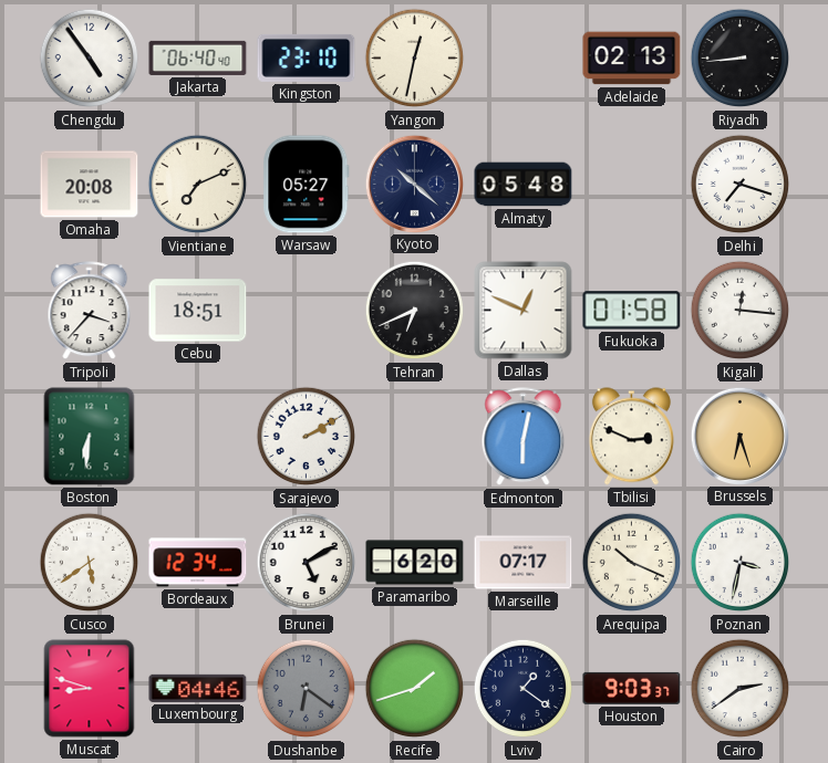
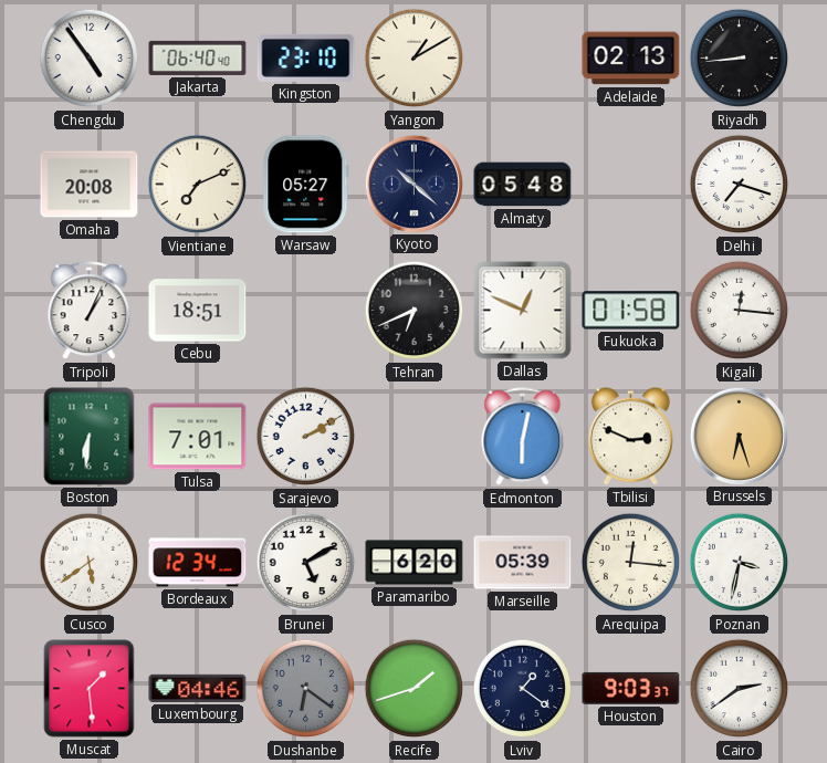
Yangon: 12:32 -> 1:10 (415, 59)
Tripoli: 3:37 -> 1:04 (90, 311)
Tulsa: none -> 7:01 (198, 437)
Marseille: 07:17 -> 05:39 (523, 563)
Arequipa: 10:19 -> 12:16 (631, 563)
Muscat: 8:48 -> 1:29 (90, 689)
